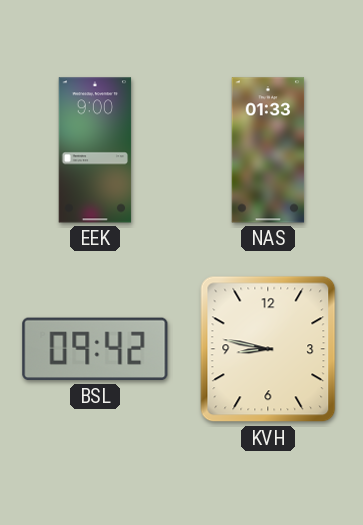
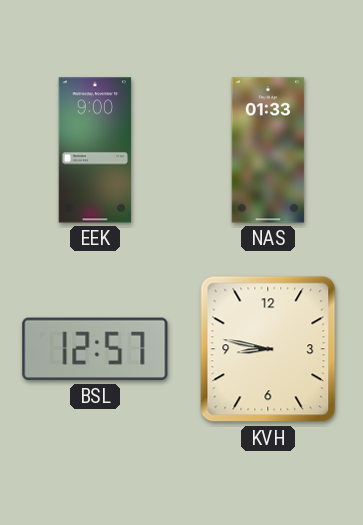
BSL: 09:42 -> 12:57 (95, 349)
